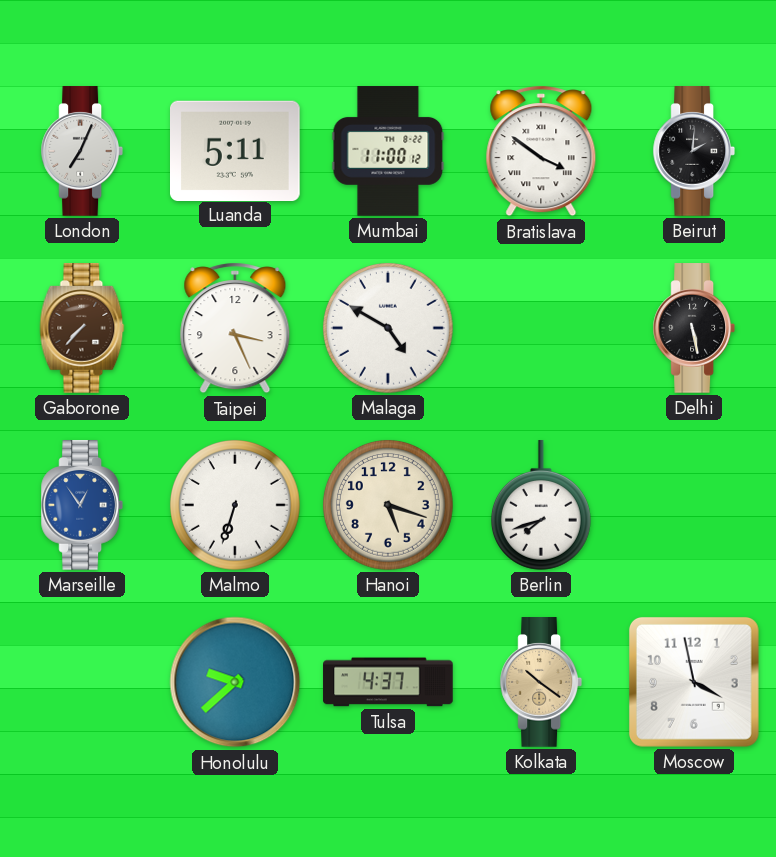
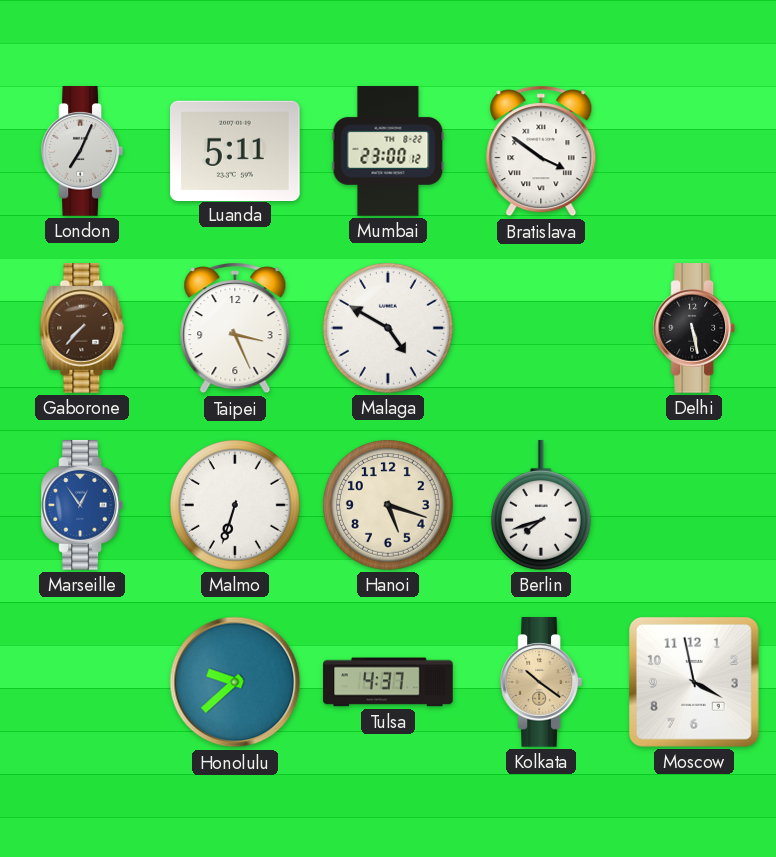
Mumbai: 11:00 -> 23:00 (388, 151)
Beirut: 2:01 -> none (693, 151)
